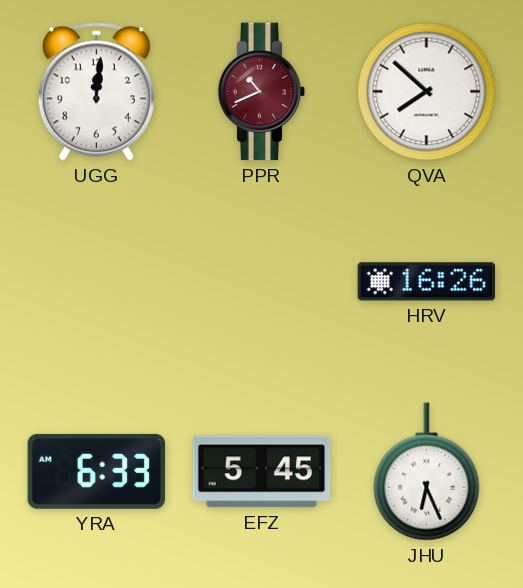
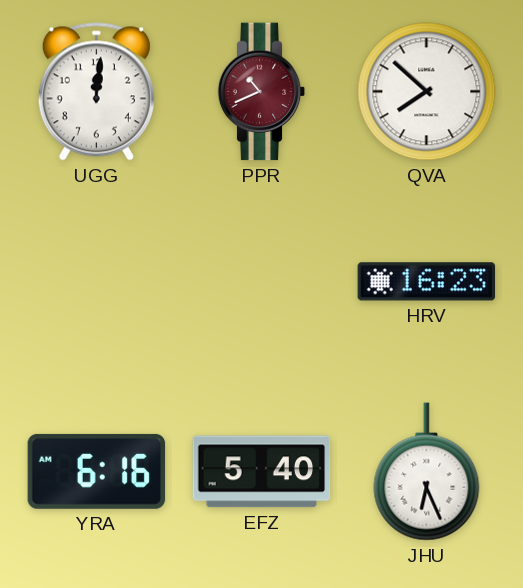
HRV: 16:26 -> 16:23 (427, 282)
YRA: 6:33 -> 6:16 (97, 471)
EFZ: 5:45 -> 5:40 (262, 472)
